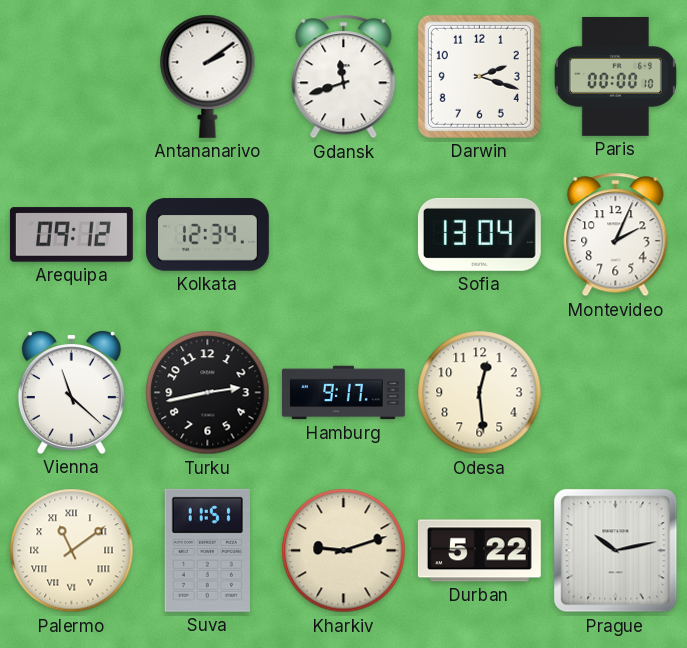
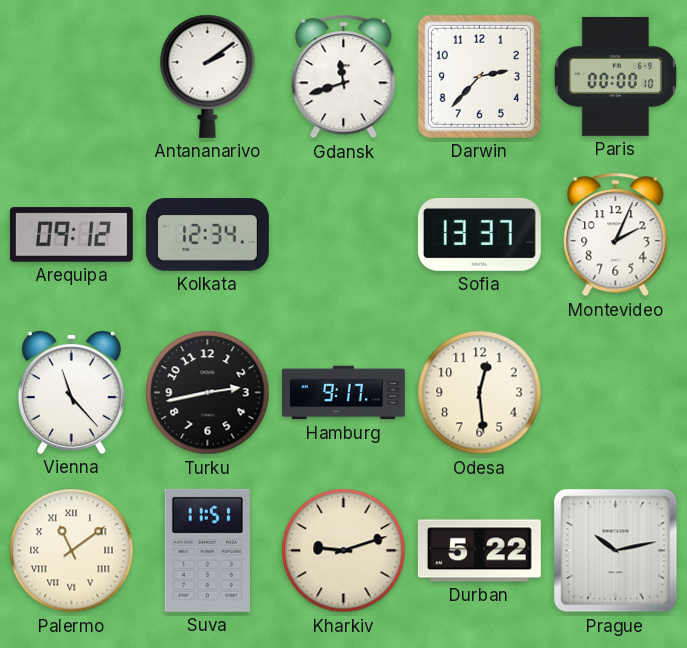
Darwin: 2:18 -> 2:37 (479, 76)
Sofia: 13:04 -> 13:37 (479, 234)
Vienna: 11:22 -> 11:23 (71, 392)
